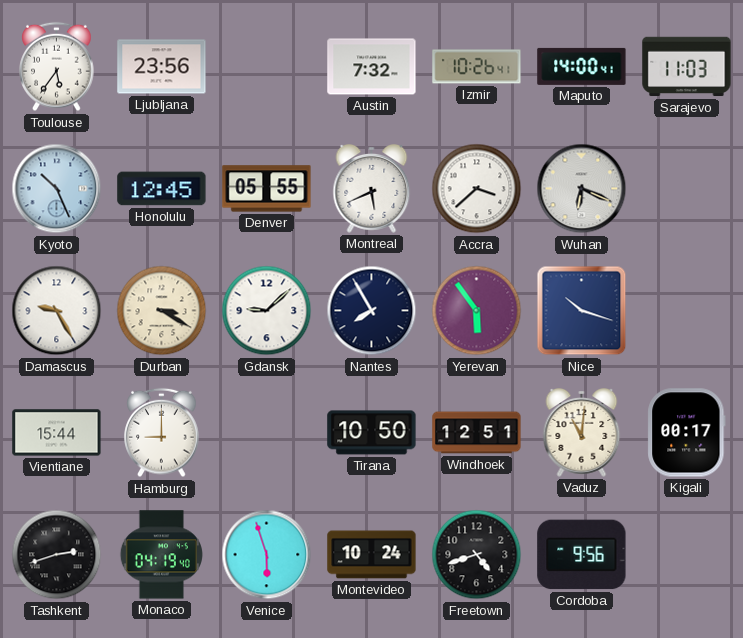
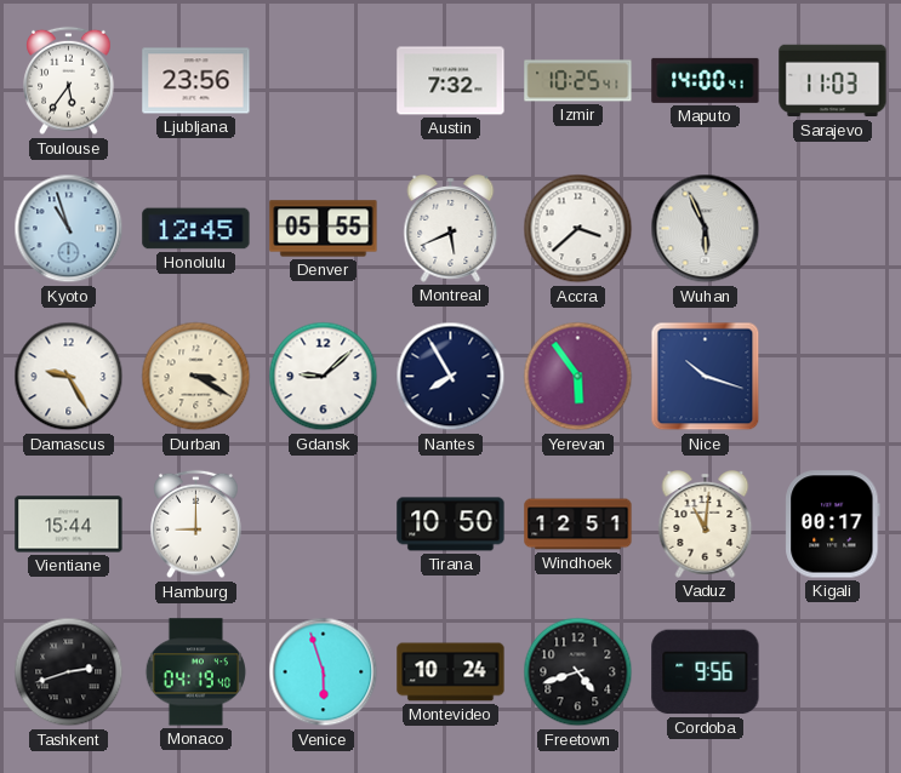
Izmir: 10:26 -> 10:25 (578, 81)
Kyoto: 10:26 -> 10:57 (69, 229)
Wuhan: 6:19 -> 5:56 (706, 229)
